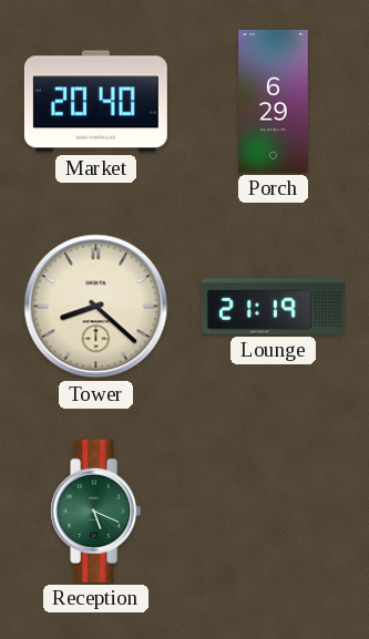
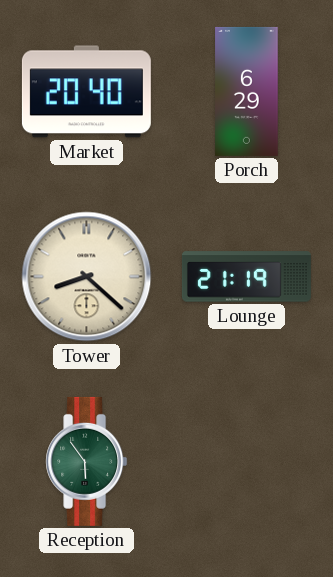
Reception: 5:19 -> 5:54 (87, 461)
